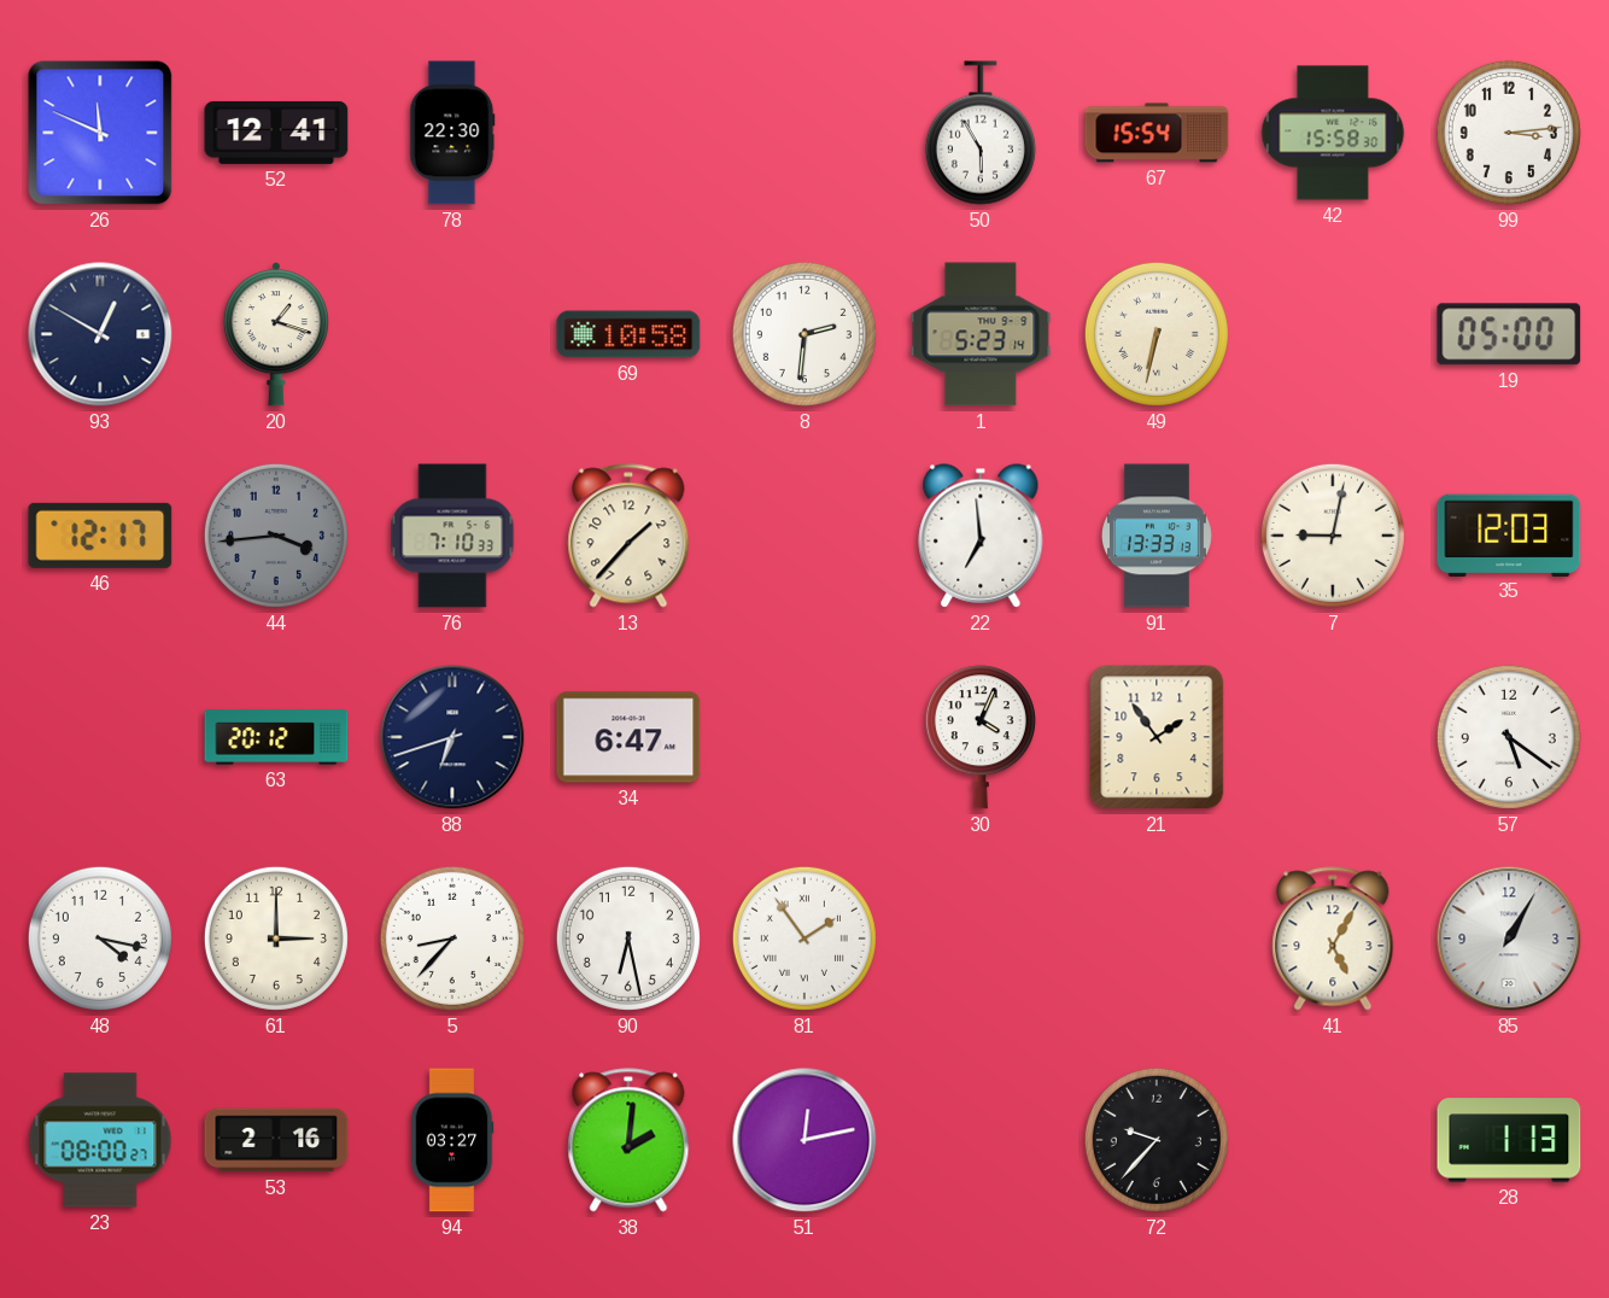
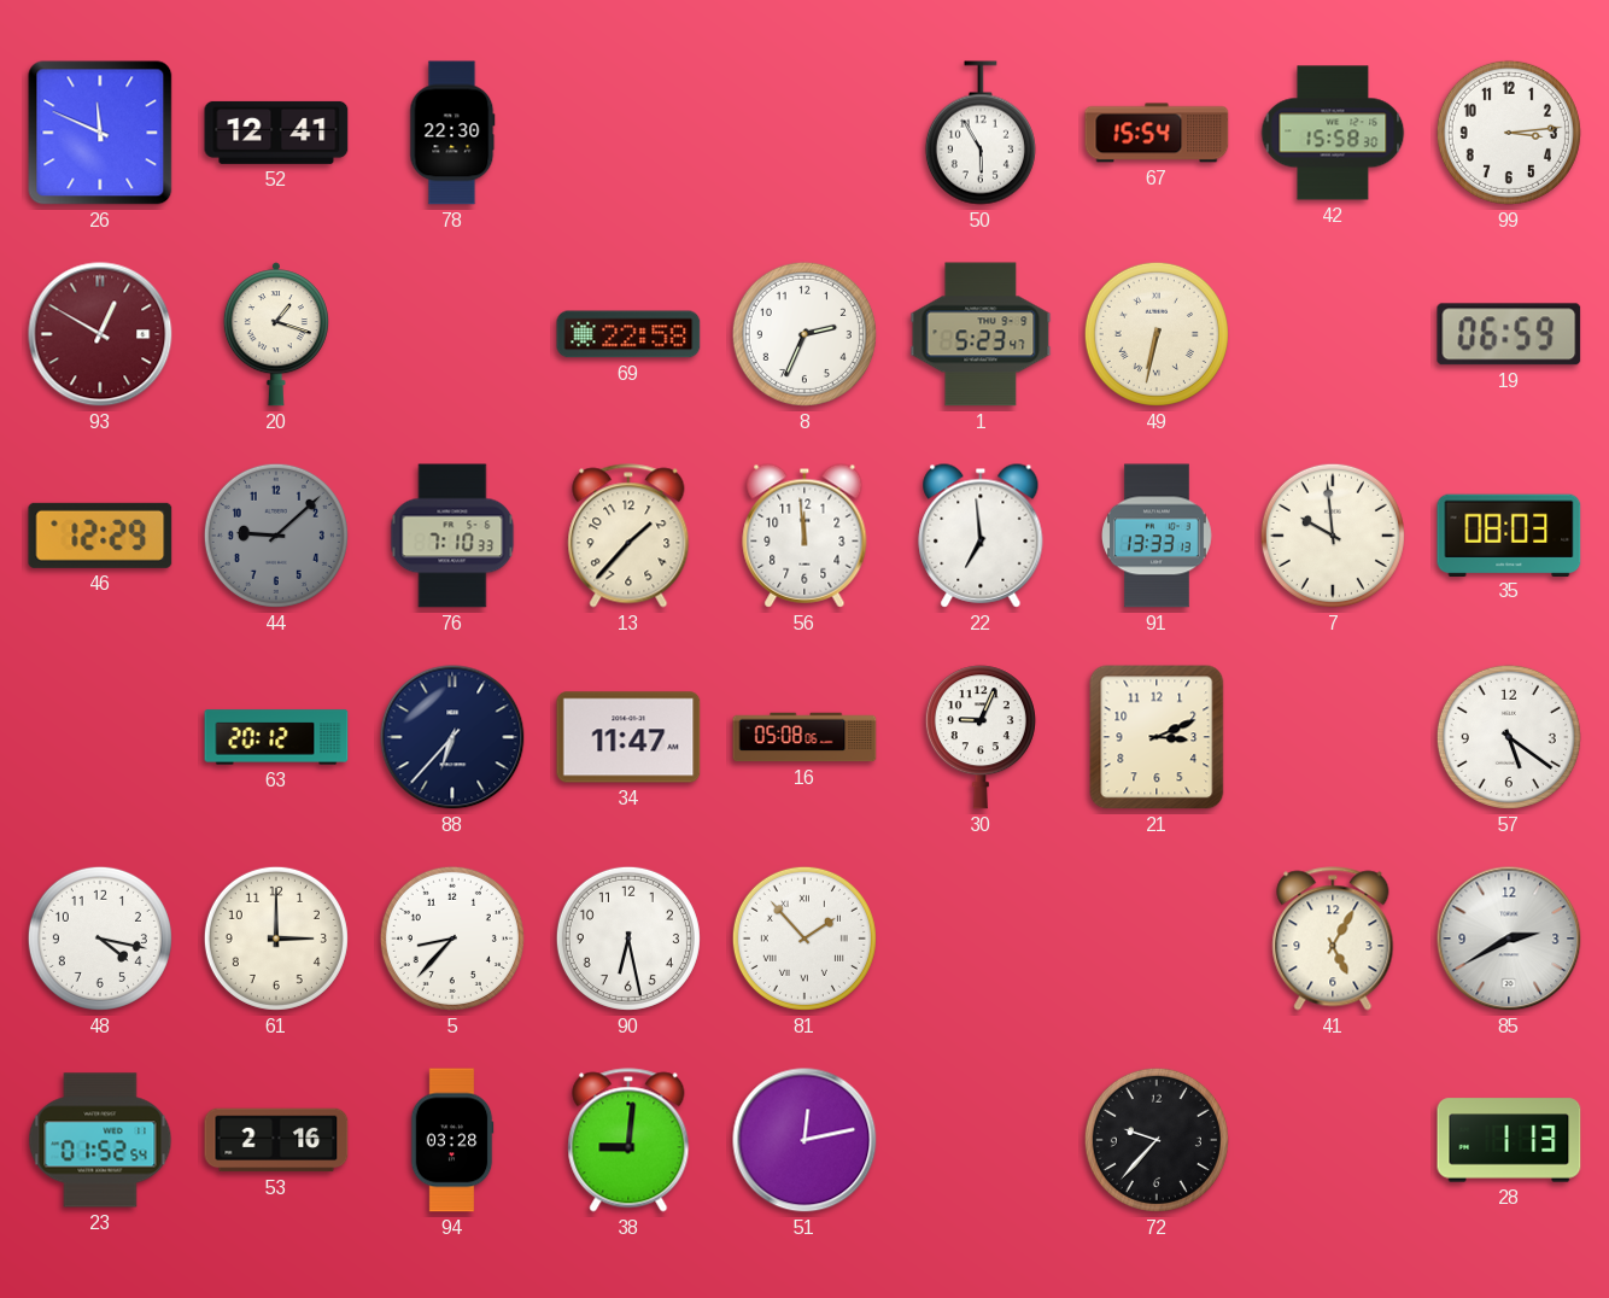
93 dial: navy -> burgundy (100, 334)
69: 10:58 -> 22:58 (628, 334)
8: 2:31 -> 2:34 (805, 334)
1: 5:23:14 -> 5:23:47 (981, 334)
19: 05:00 -> 06:59 (1509, 334)
46: 12:17 -> 12:29 (100, 536)
44: 3:44 -> 9:08 (276, 536)
56: none -> 11:59 (805, 536)
7: 9:02 -> 9:59 (1333, 536)
35: 12:03 -> 08:03 (1509, 534)
88: 6:42 -> 6:37 (452, 737)
34: 6:47 -> 11:47 (628, 737)
16: none -> 05:08 (805, 737)
30: 4:04 -> 9:04 (981, 737)
21: 1:54 -> 3:11 (1157, 737)
81: 1:54 -> 1:53 (805, 939)
85: 1:05 -> 2:40 (1509, 939)
23: 08:00 -> 01:52 (100, 1140)
94: 03:27 -> 03:28 (452, 1140)
38: 2:01 -> 9:01 (628, 1140)
